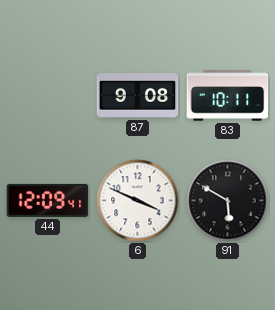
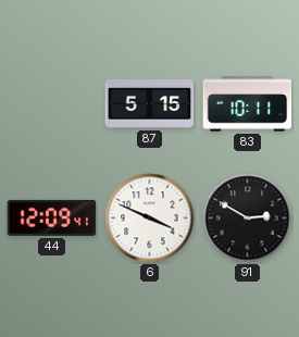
87: 9:08 -> 5:15 (150, 104)
91: 5:50 -> 2:50 (248, 219)
